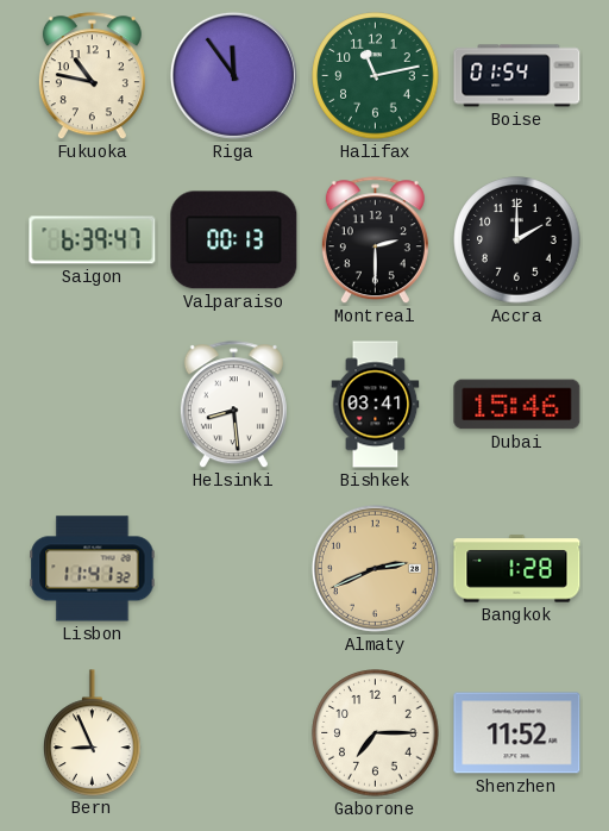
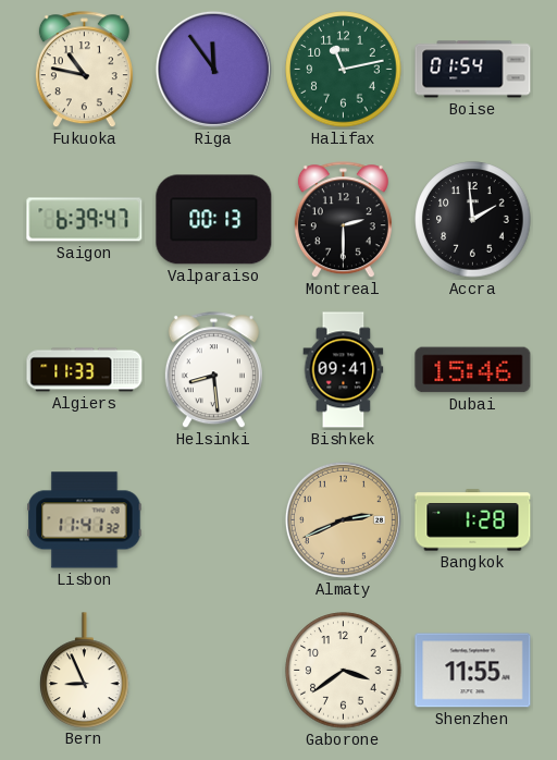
Accra: 2:00 -> 1:59 (473, 220)
Algiers: none -> 11:33 (85, 370)
Bishkek: 03:41 -> 09:41 (344, 370)
Gaborone: 7:15 -> 3:39 (344, 671)
Shenzhen: 11:52 -> 11:55 (473, 671)
